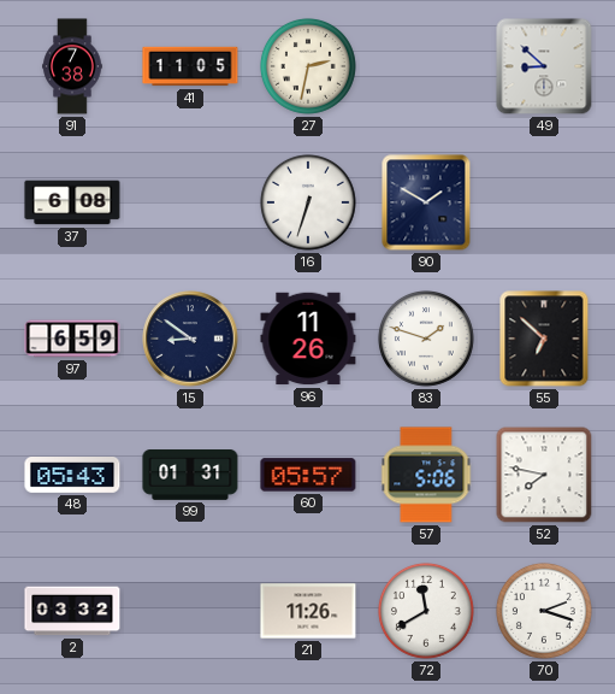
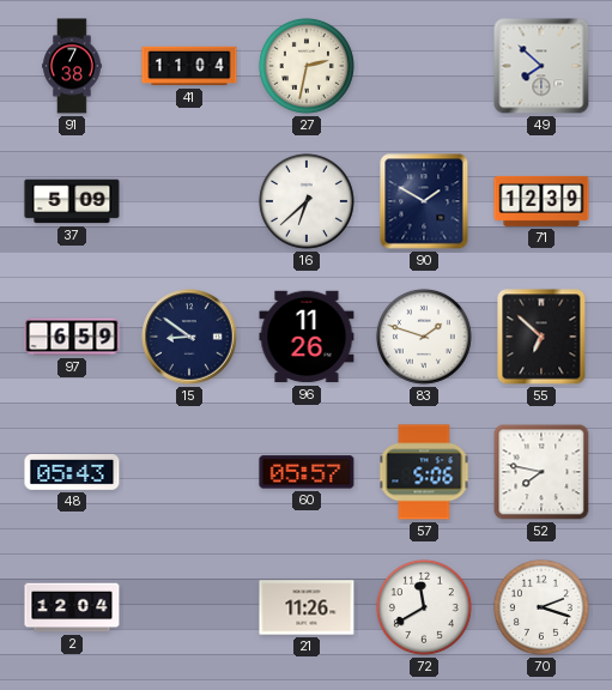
41: 11:05 -> 11:04 (189, 66)
49: 8:52 -> 7:52 (541, 66)
37: 6:08 -> 5:09 (72, 201)
16: 6:33 -> 6:38 (307, 201)
71: none -> 12:39 (541, 201)
99: 01:31 -> none (190, 476)
2: 03:32 -> 12:04 (72, 607)
